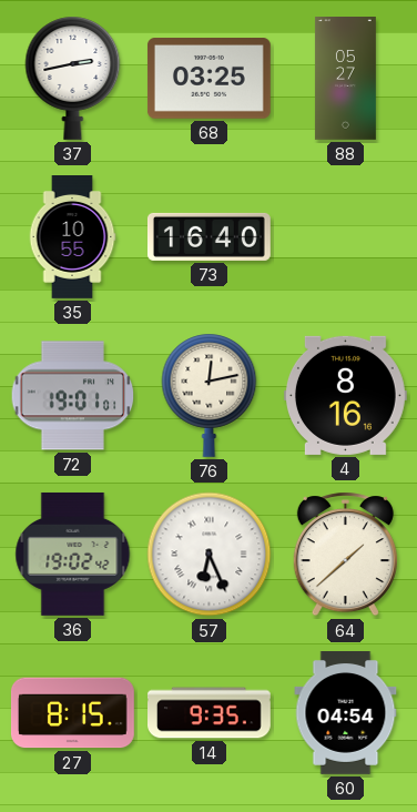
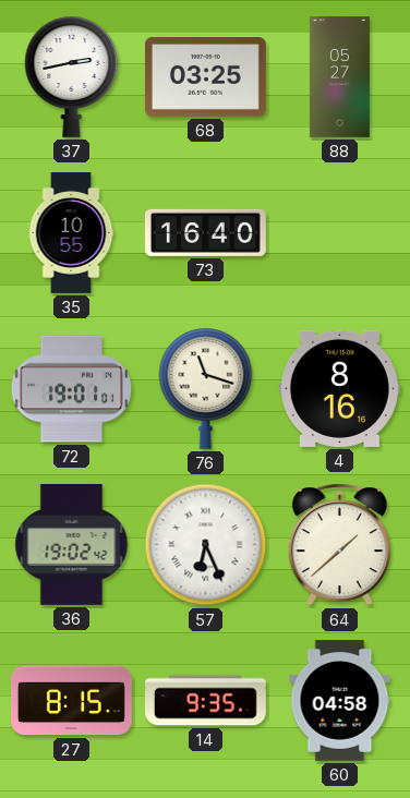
76: 12:13 -> 11:18 (206, 388)
60: 04:54 -> 04:58 (340, 701)
